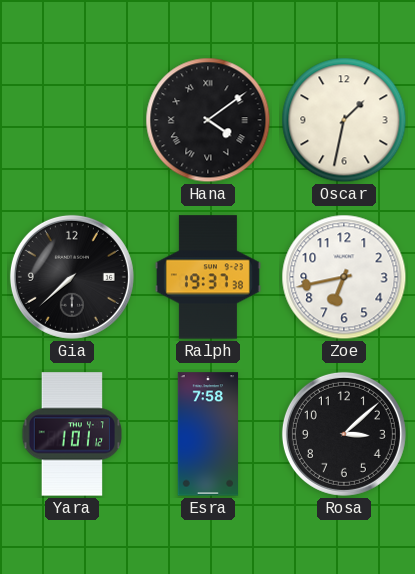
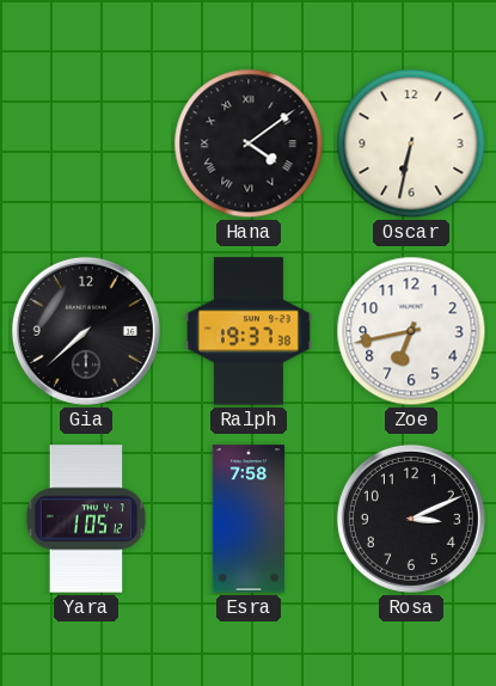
Oscar: 1:32 -> 6:32 (411, 143)
Yara: 1:01 -> 1:05 (85, 519)
Rosa: 3:08 -> 3:11 (411, 519)
